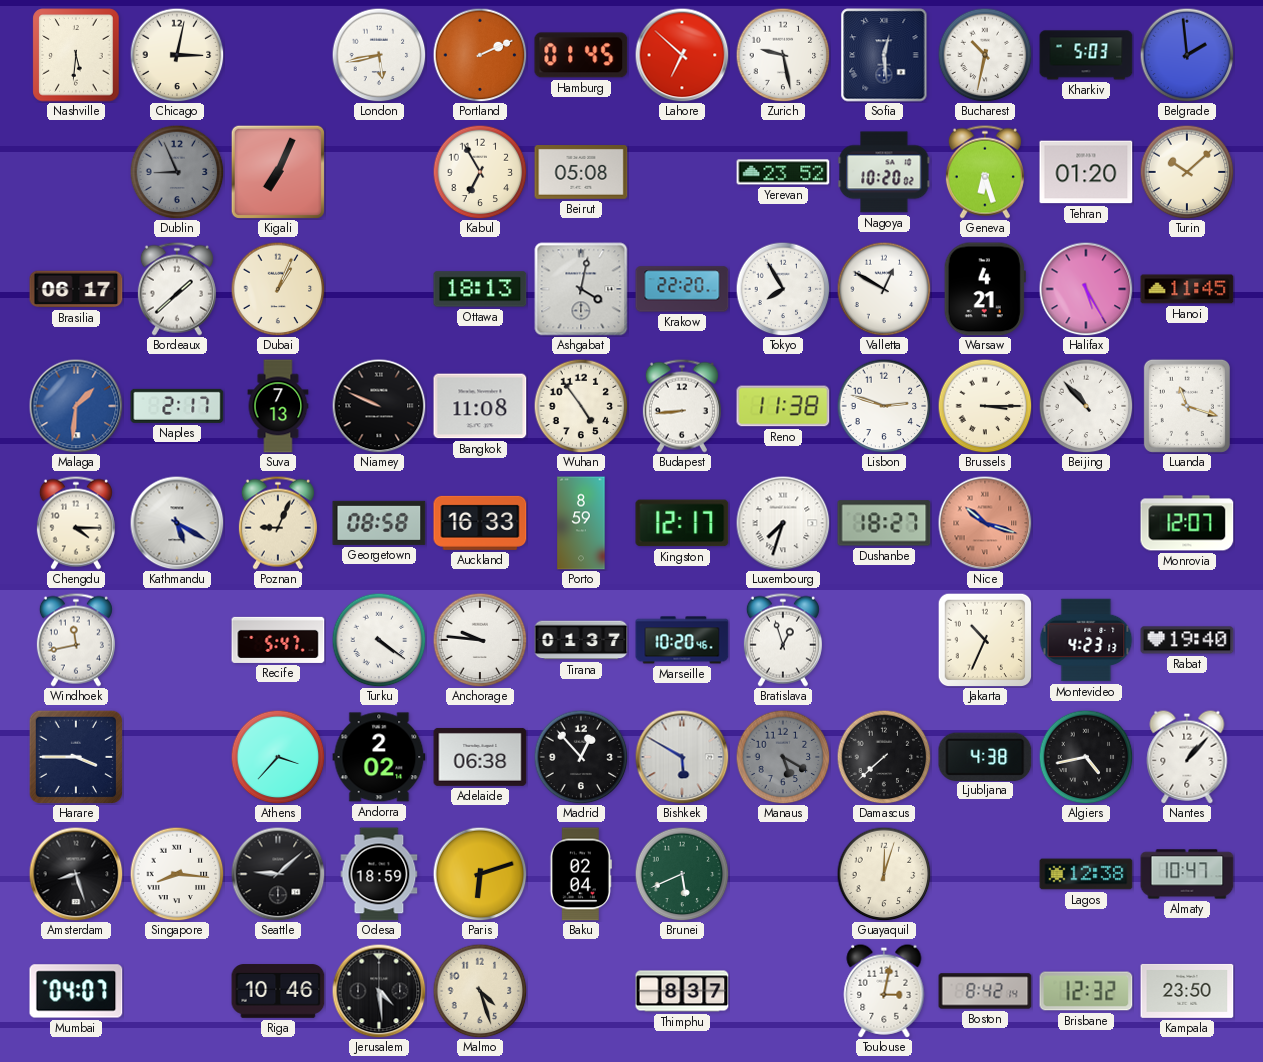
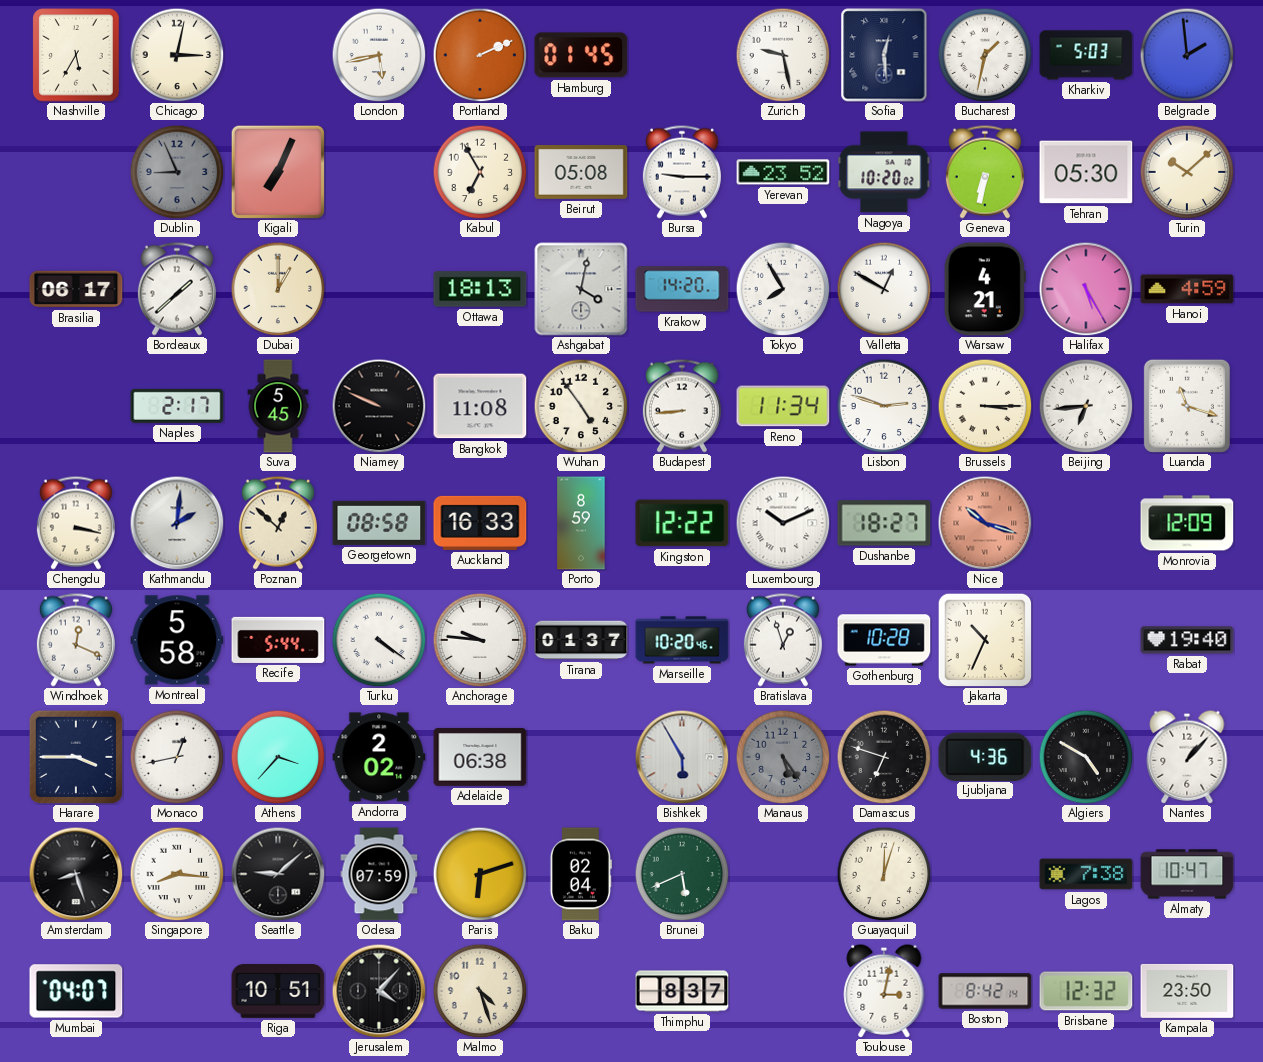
Nashville: 5:31 -> 5:35 (76, 55)
Lahore: 6:52 -> none (682, 55)
Bucharest: 10:32 -> 1:32 (985, 55)
Bursa: none -> 9:15 (682, 172)
Geneva: 6:27 -> 6:32 (985, 172)
Tehran: 01:20 -> 05:30 (1086, 172)
Dubai: 1:04 -> 1:00 (278, 289)
Krakow: 22:20 -> 14:20 (682, 289)
Hanoi: 11:45 -> 4:59 (1187, 289)
Malaga: 1:31 -> none (76, 406)
Suva: 7:13 -> 5:45 (278, 406)
Reno: 11:38 -> 11:34 (783, 406)
Beijing: 10:53 -> 6:44 (1086, 406)
Chengdu: 4:15 -> 3:17 (76, 523)
Kathmandu: 5:20 -> 2:01 (177, 523)
Poznan: 9:04 -> 12:52 (278, 523)
Kingston: 12:17 -> 12:22 (682, 523)
Luxembourg: 7:33 -> 10:11 (783, 523)
Monrovia: 12:07 -> 12:09 (1187, 523)
Windhoek: 11:43 -> 12:19 (76, 640)
Montreal: none -> 5:58 (177, 640)
Recife: 5:47 -> 5:44 (278, 640)
Gothenburg: none -> 10:28 (884, 640)
Montevideo: 4:23 -> none (1086, 640)
Monaco: none -> 12:43 (177, 757)
Madrid: 12:53 -> none (581, 757)
Bishkek: 5:50 -> 5:55 (682, 757)
Manaus: 5:20 -> 5:24 (783, 757)
Damascus: 7:38 -> 6:48 (884, 757)
Ljubljana: 4:38 -> 4:36 (985, 756)
Algiers: 4:43 -> 4:50 (1086, 757)
Odesa: 18:59 -> 07:59 (379, 874)
Lagos: 12:38 -> 7:38 (1086, 874)
Riga: 10:46 -> 10:51 (278, 991)
Jerusalem: 4:29 -> 4:07 (379, 991)
